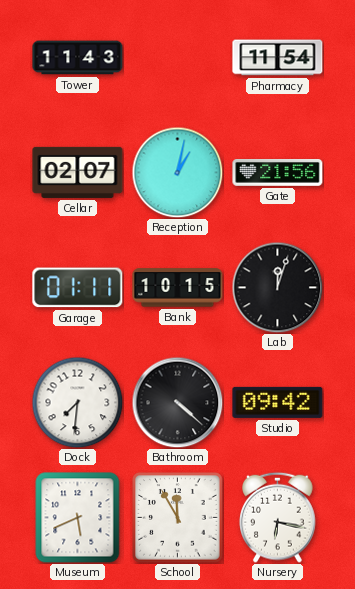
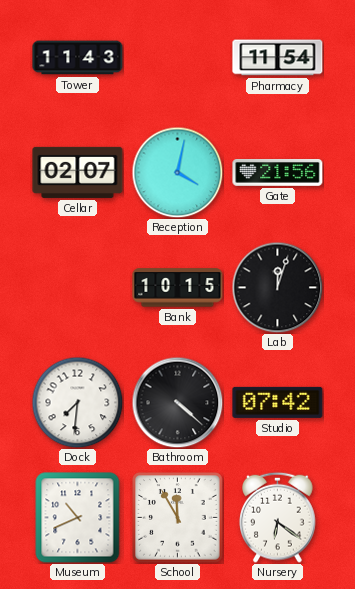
Reception: 1:02 -> 4:02 (177, 172)
Garage: 01:11 -> none (78, 288)
Studio: 09:42 -> 07:42 (278, 402)
Museum: 5:41 -> 10:41 (78, 518)
Nursery: 6:17 -> 6:21 (278, 517)
